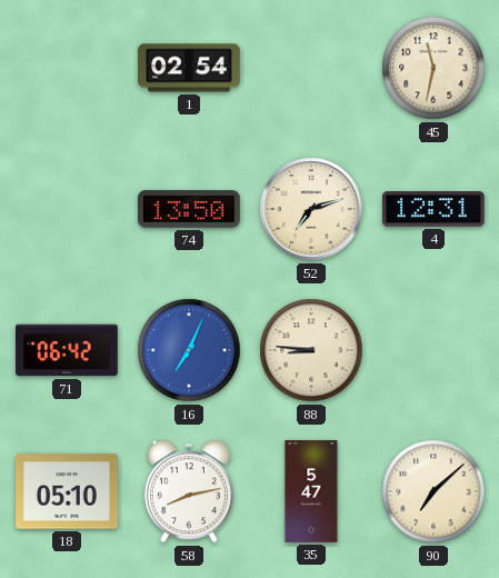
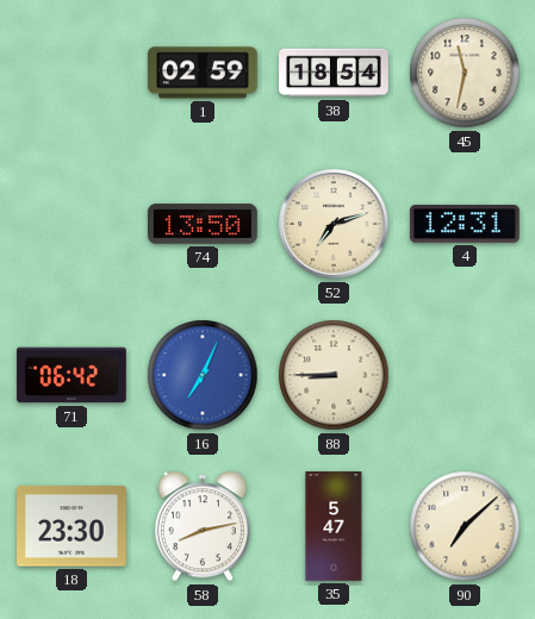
1: 02:54 -> 02:59 (203, 73)
38: none -> 18:54 (334, 73)
88: 8:46 -> 8:45 (334, 375)
18: 05:10 -> 23:30 (73, 526)
